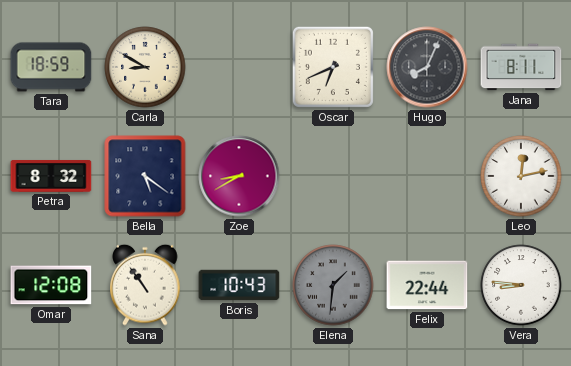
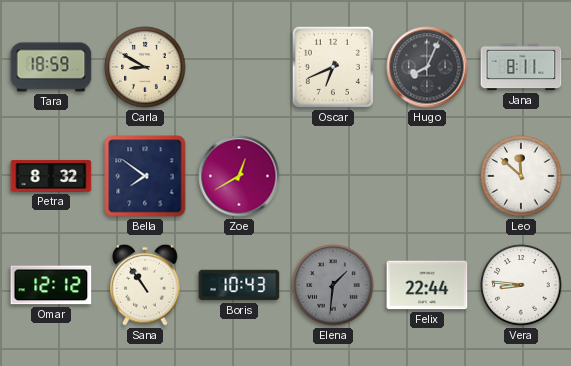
Bella: 5:21 -> 7:51 (145, 176)
Zoe: 8:40 -> 12:40 (239, 176)
Leo: 12:13 -> 11:52 (521, 176)
Omar: 12:08 -> 12:12 (51, 285)
